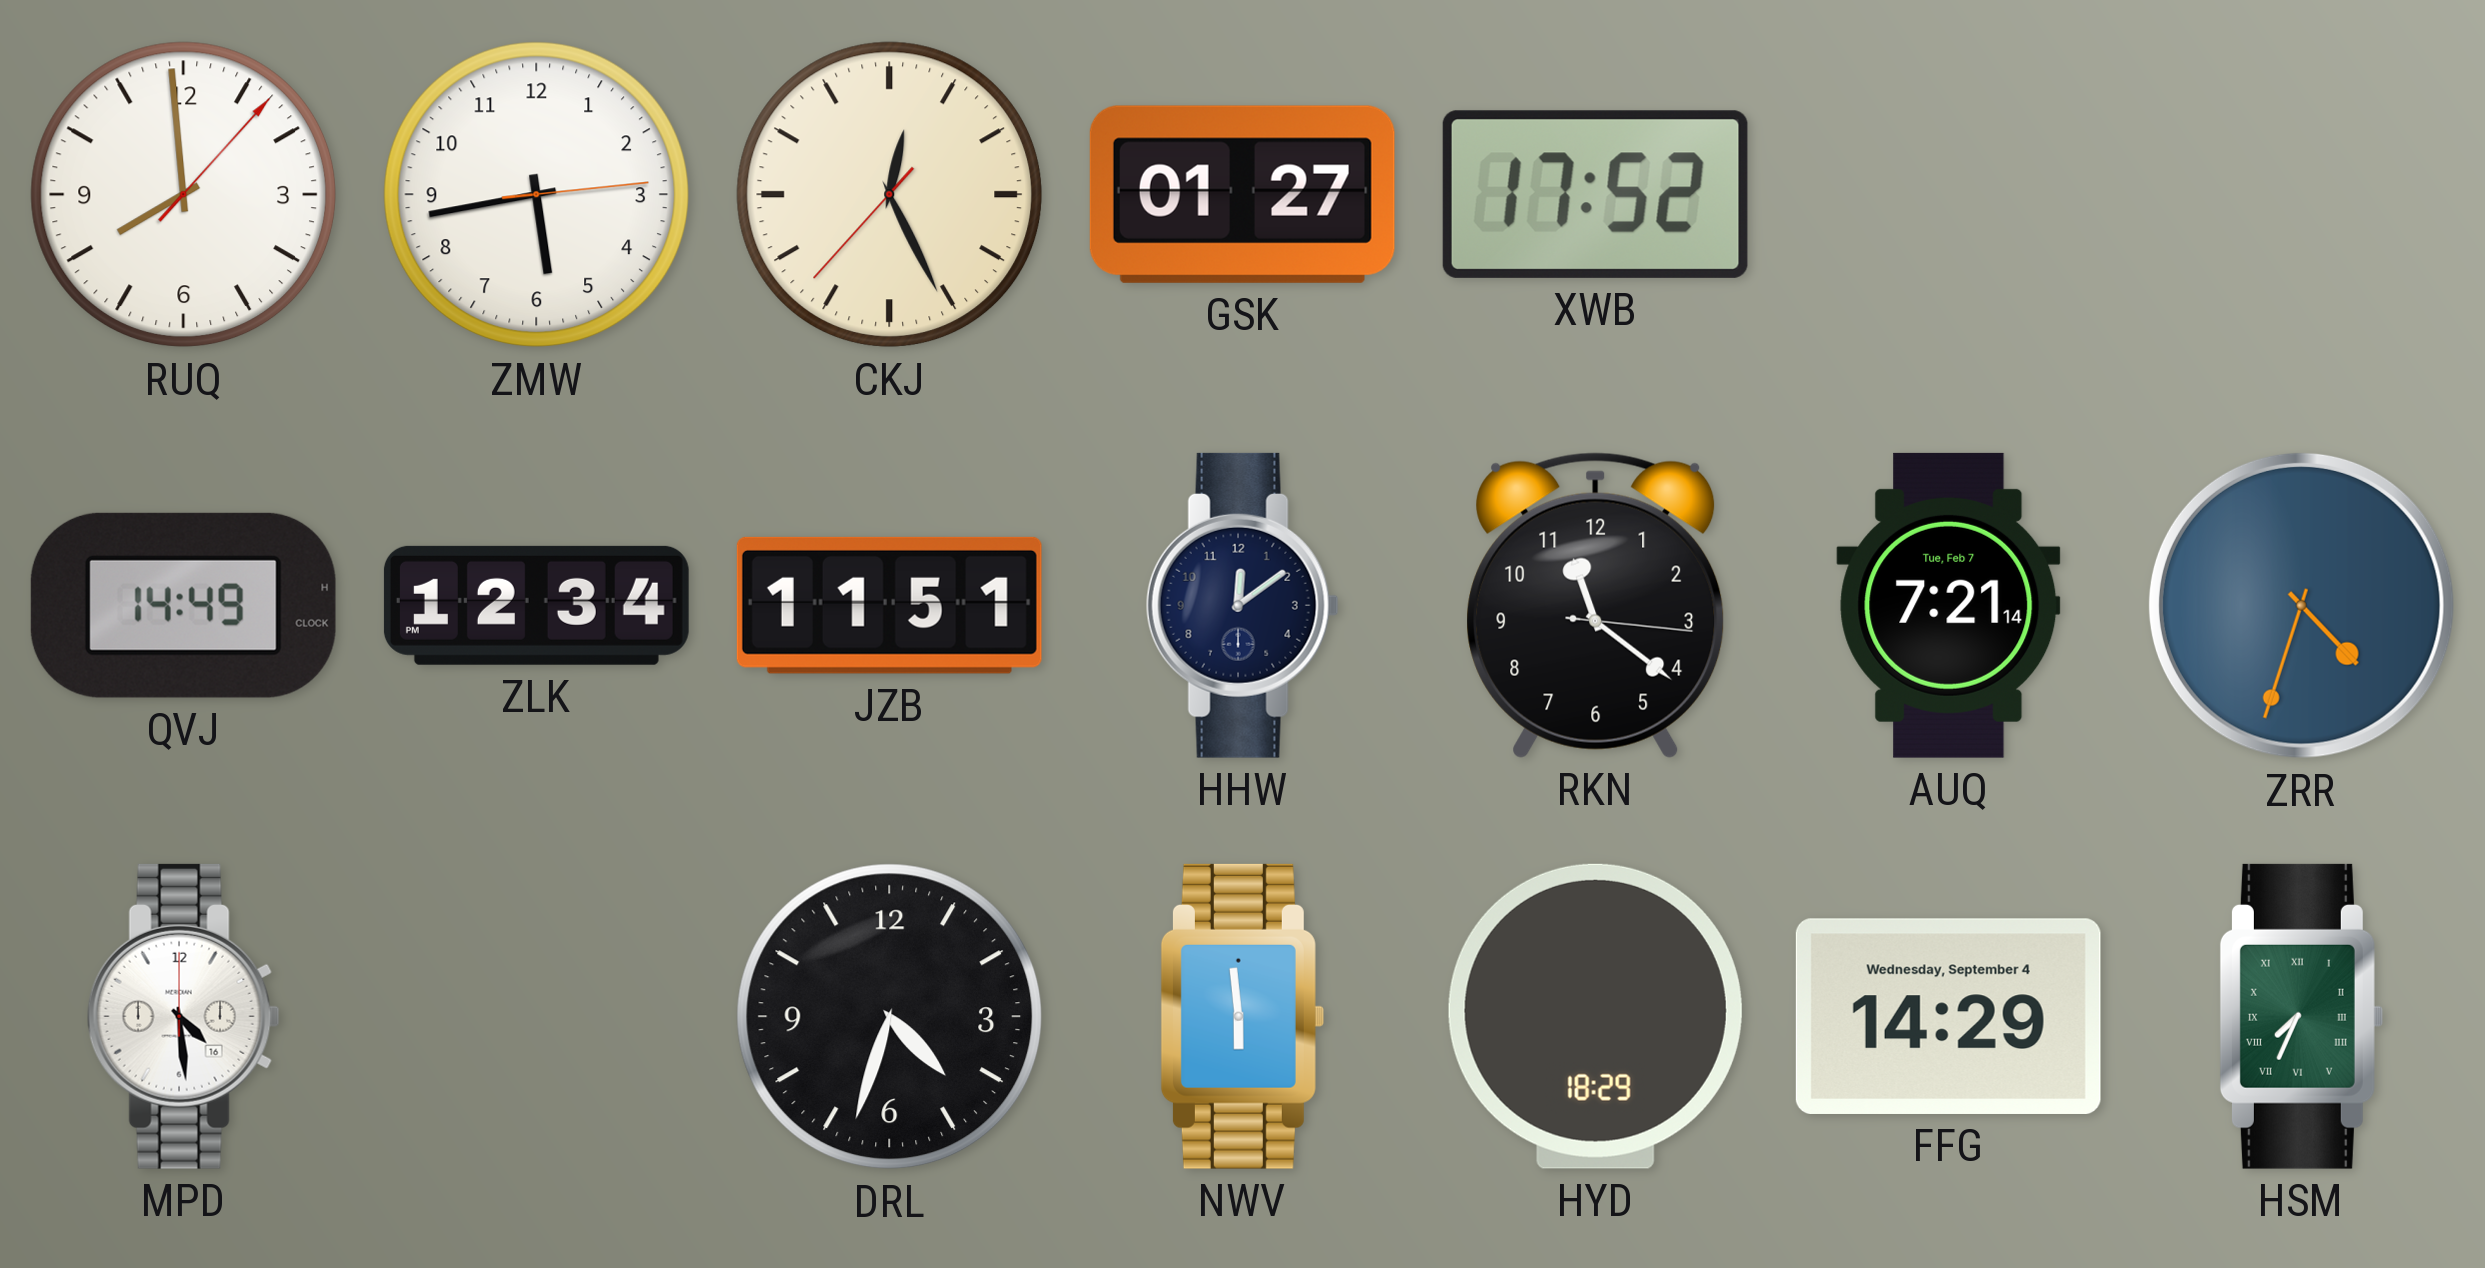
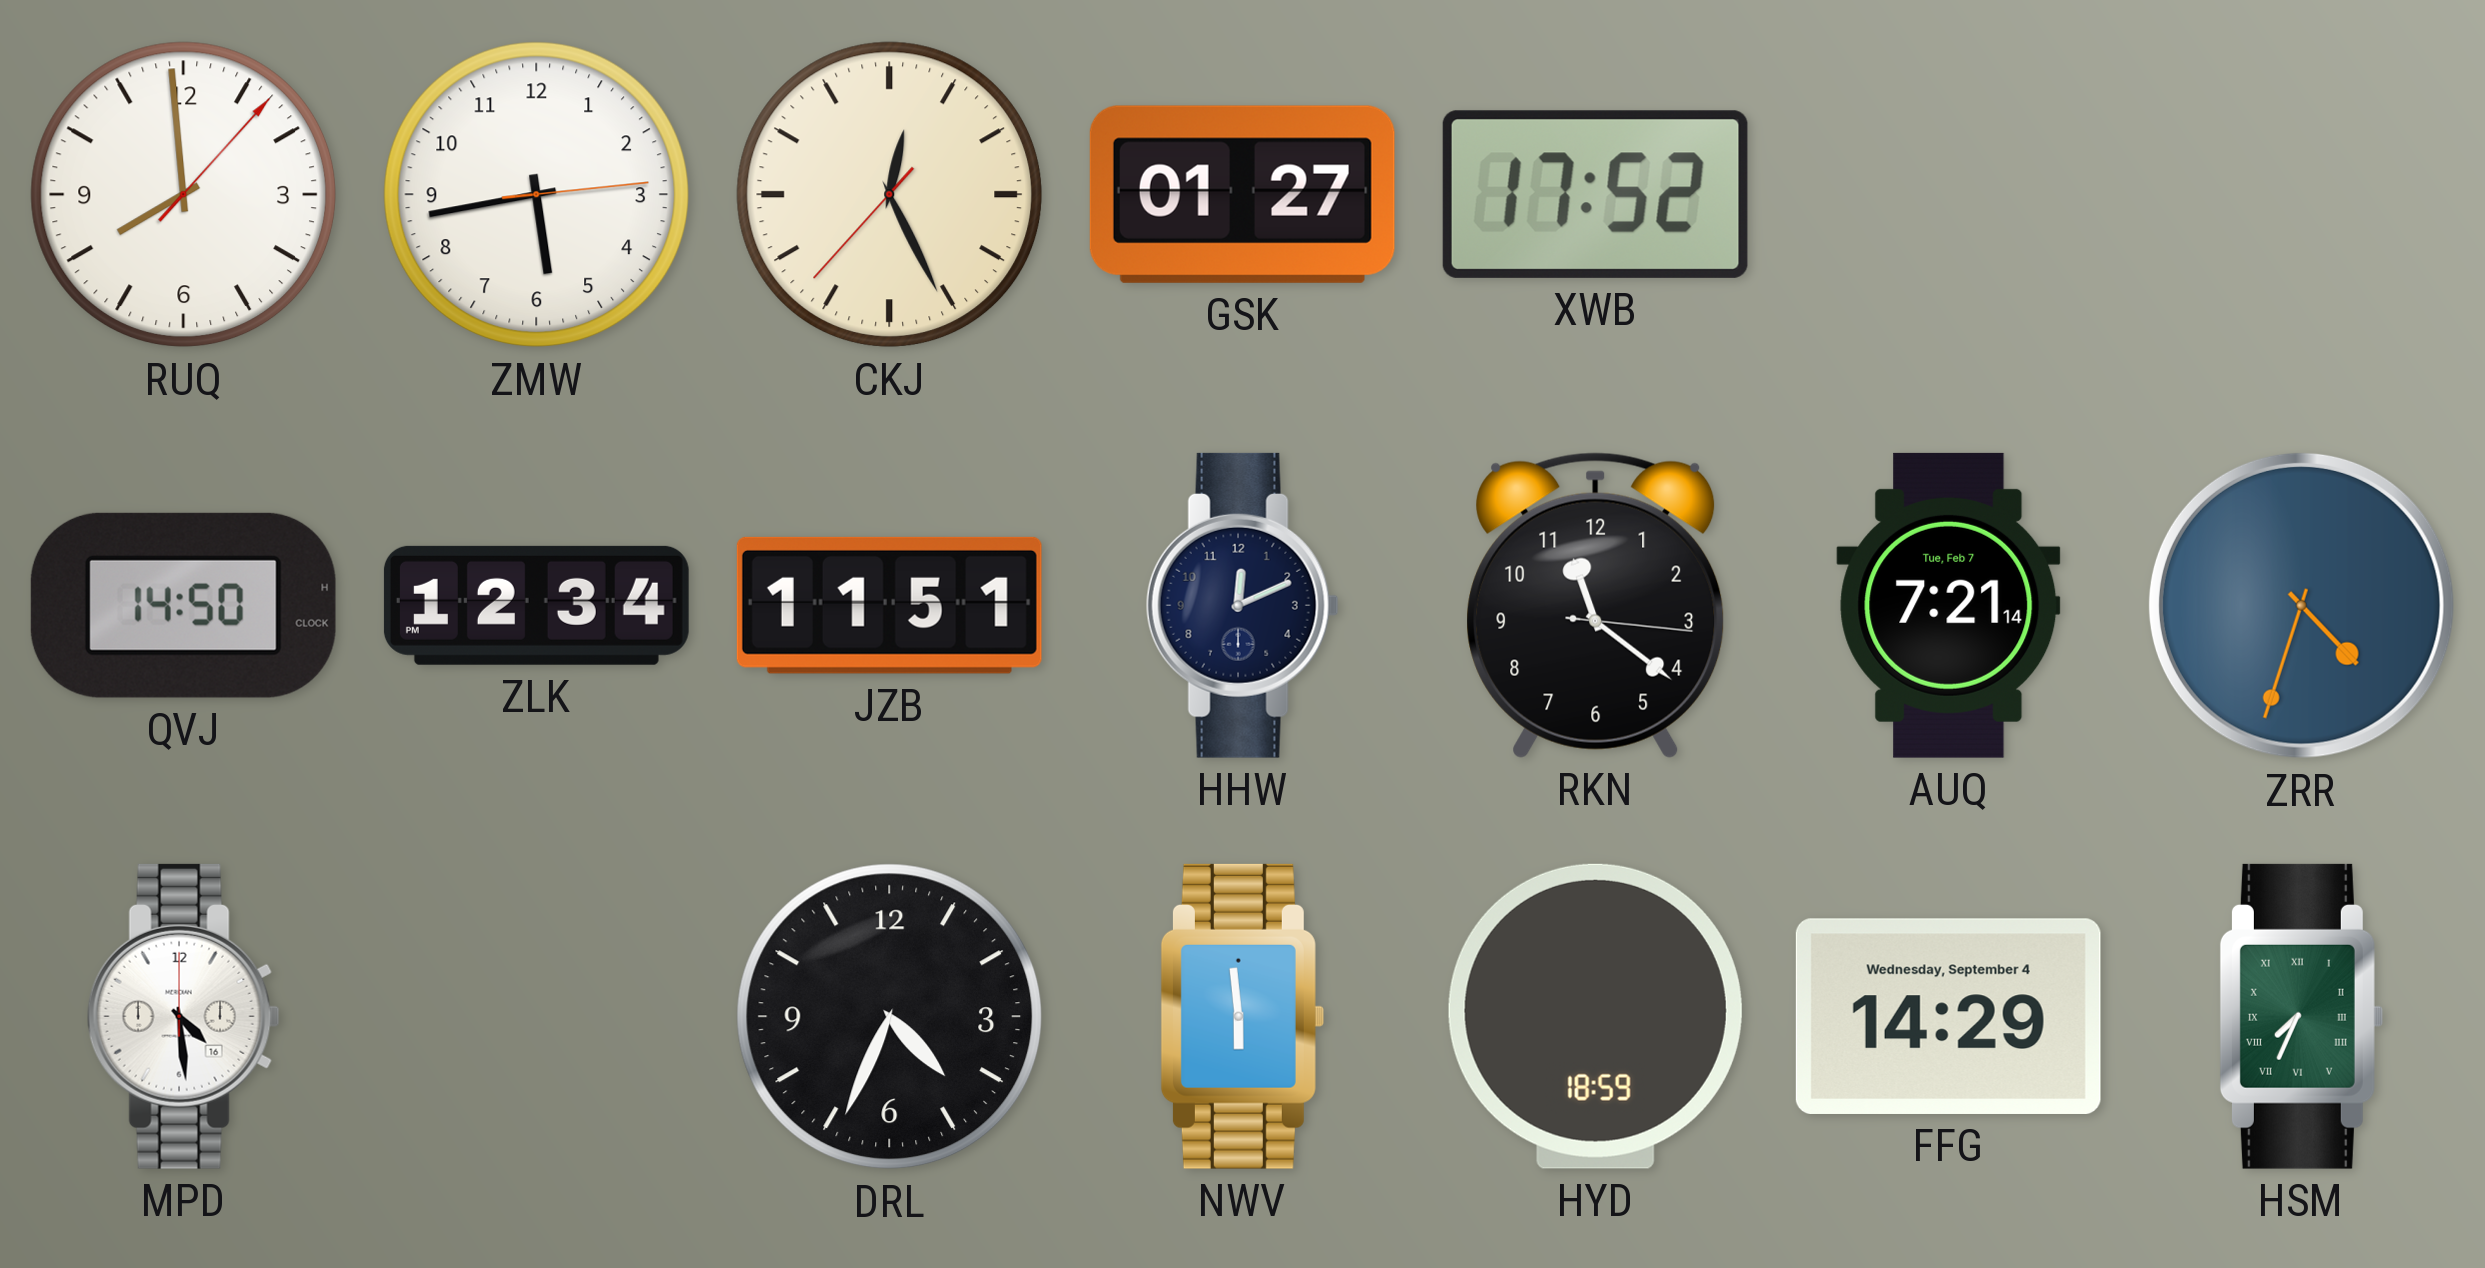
QVJ: 14:49 -> 14:50 (183, 605)
HHW: 12:09 -> 12:11 (1242, 605)
DRL: 4:33 -> 4:34 (890, 1017)
HYD: 18:29 -> 18:59 (1595, 1016)
